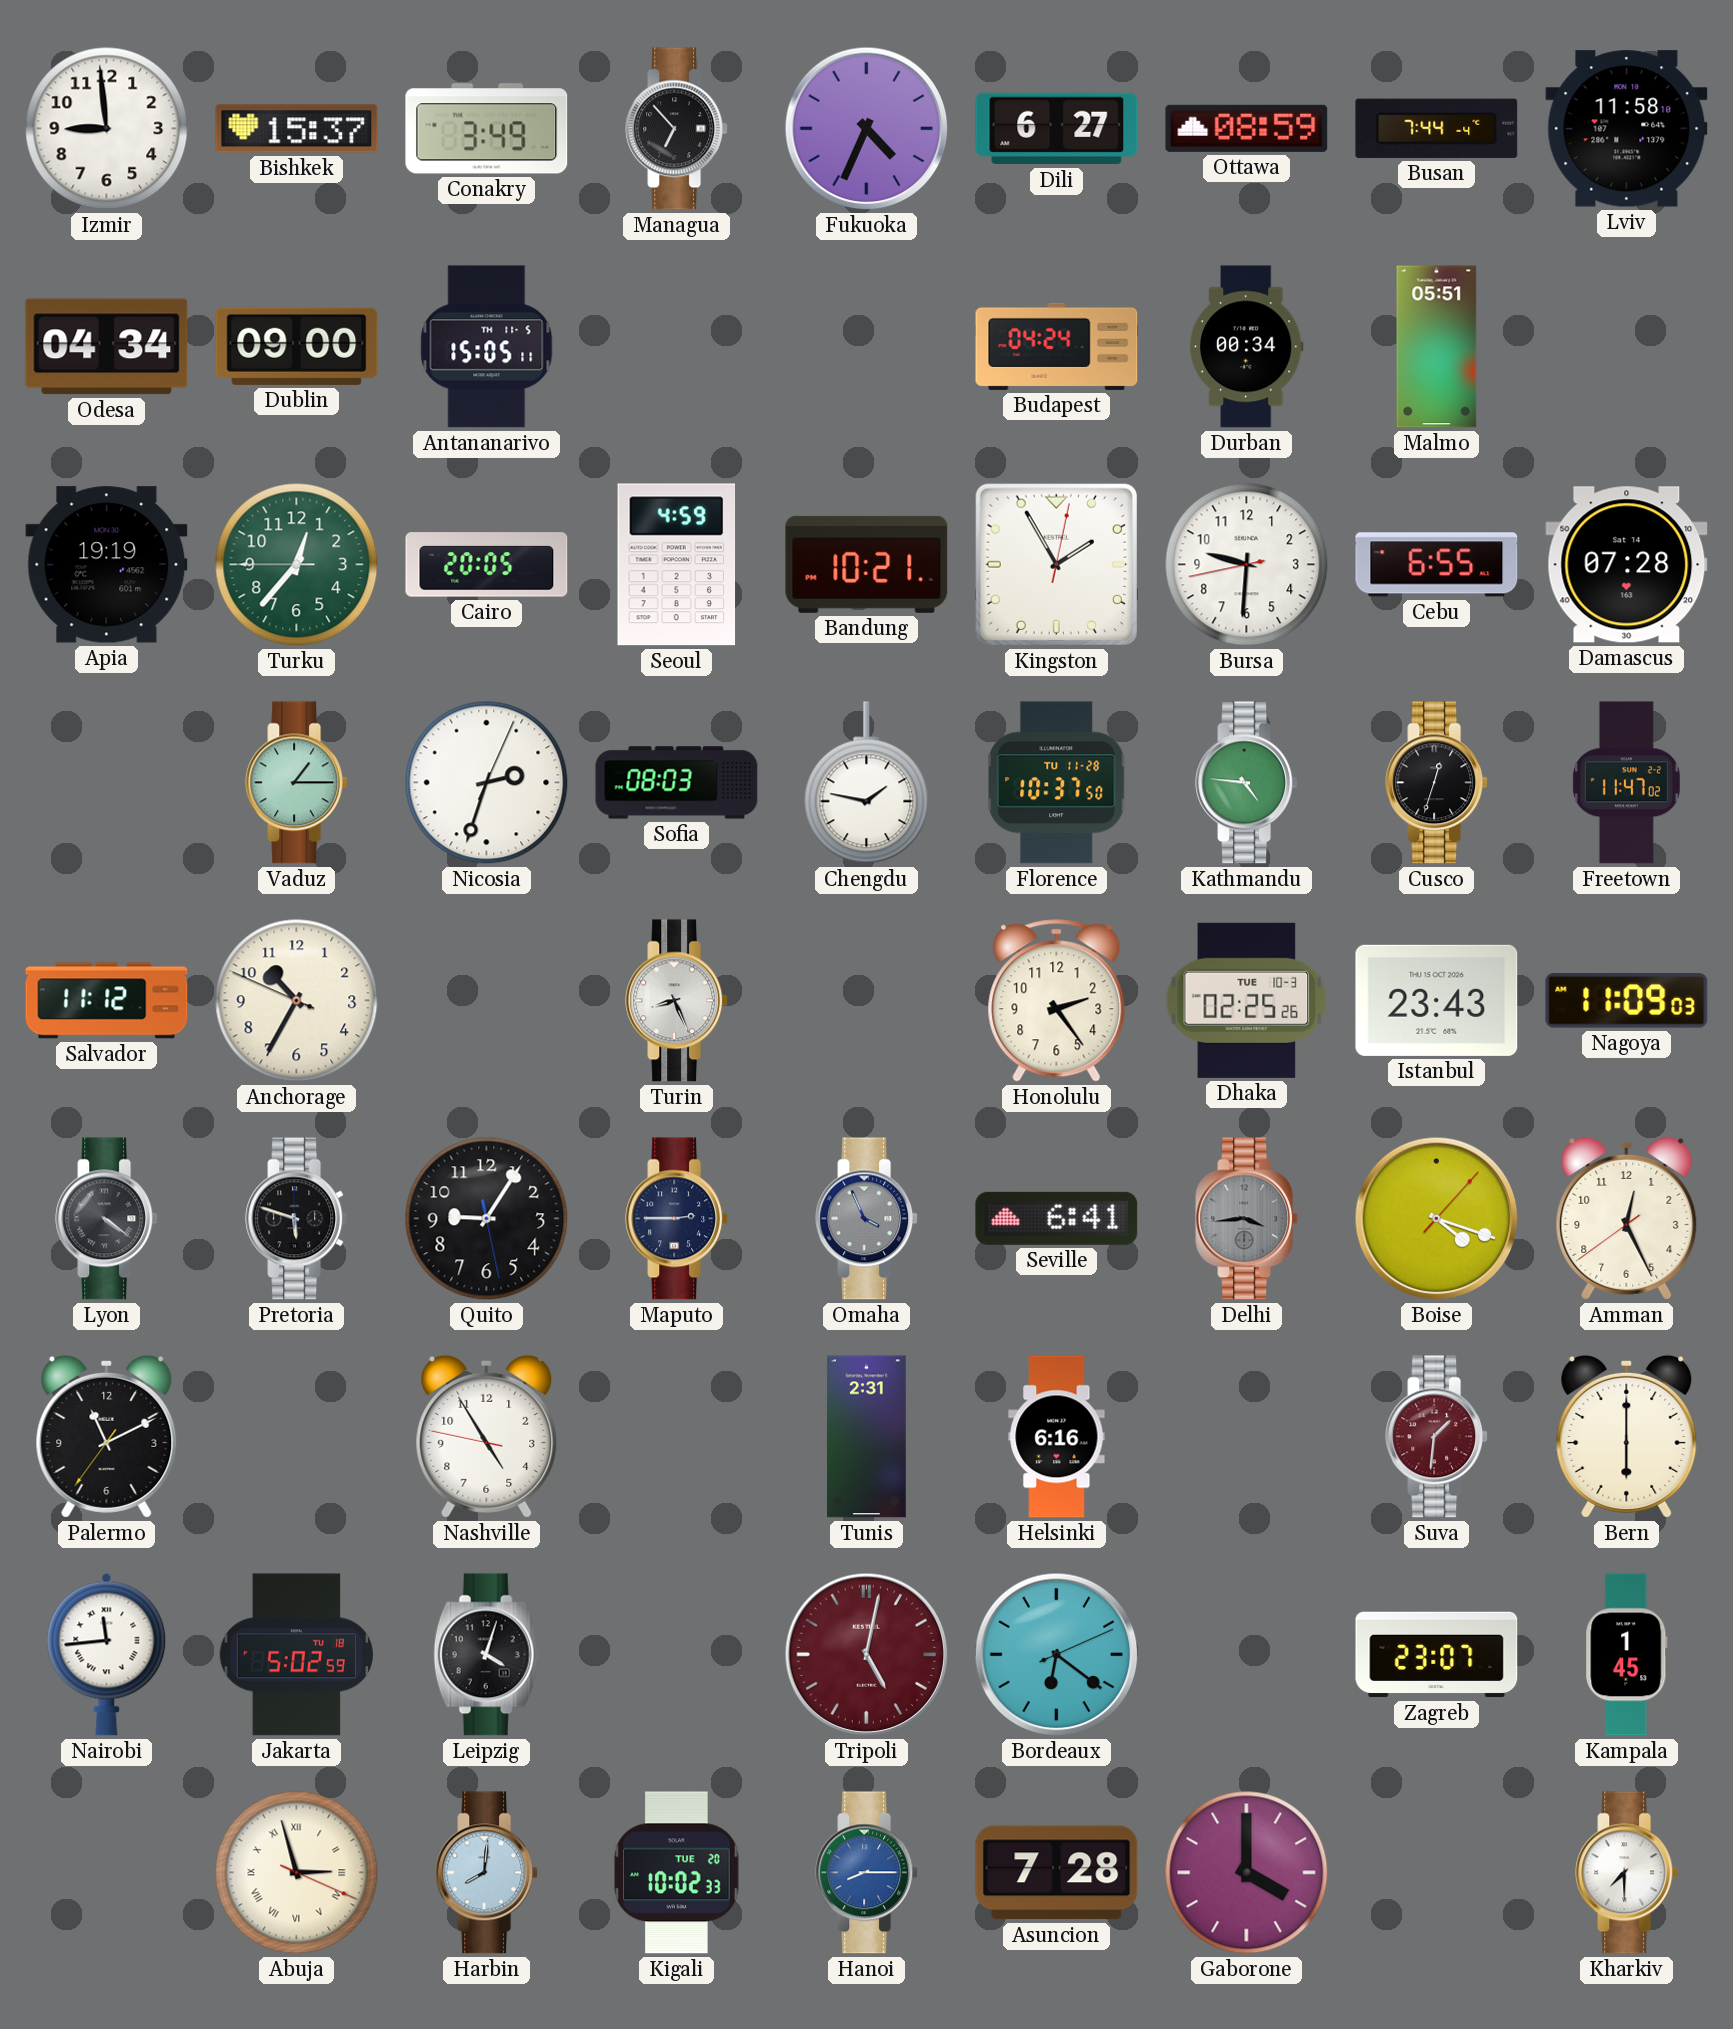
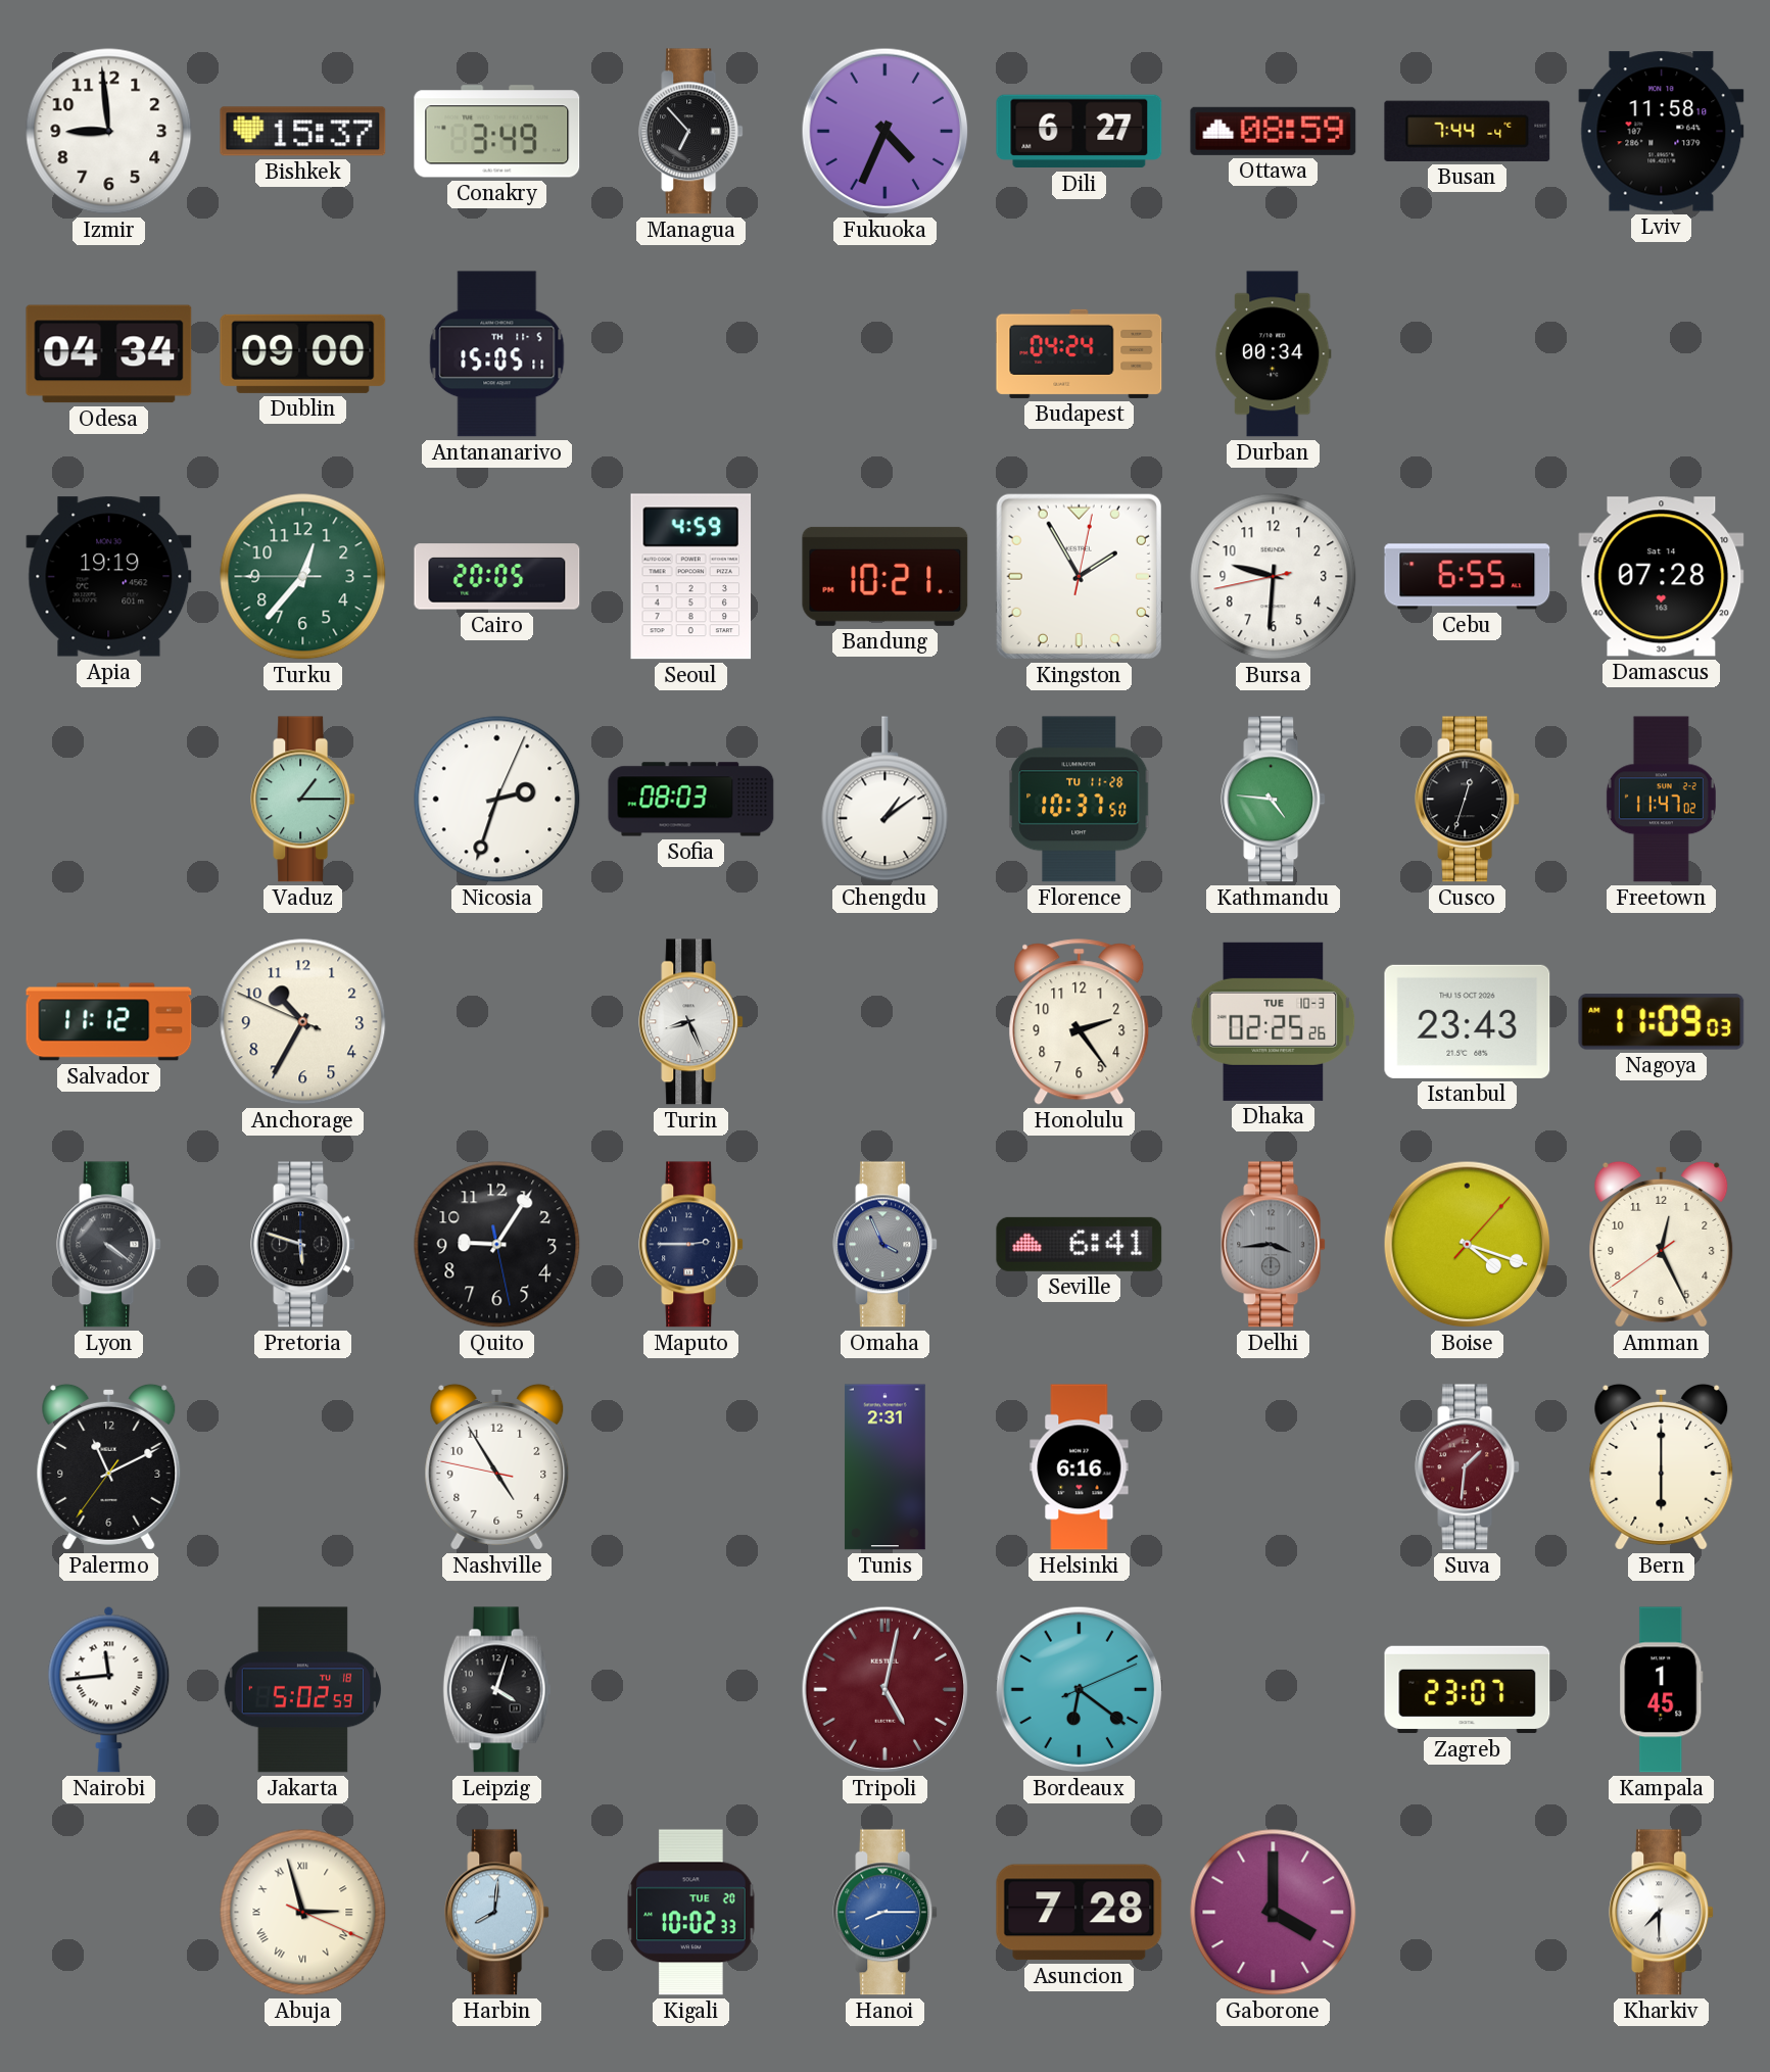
Malmo: 05:51 -> none (1437, 347)
Chengdu: 1:47 -> 1:09 (886, 800)
